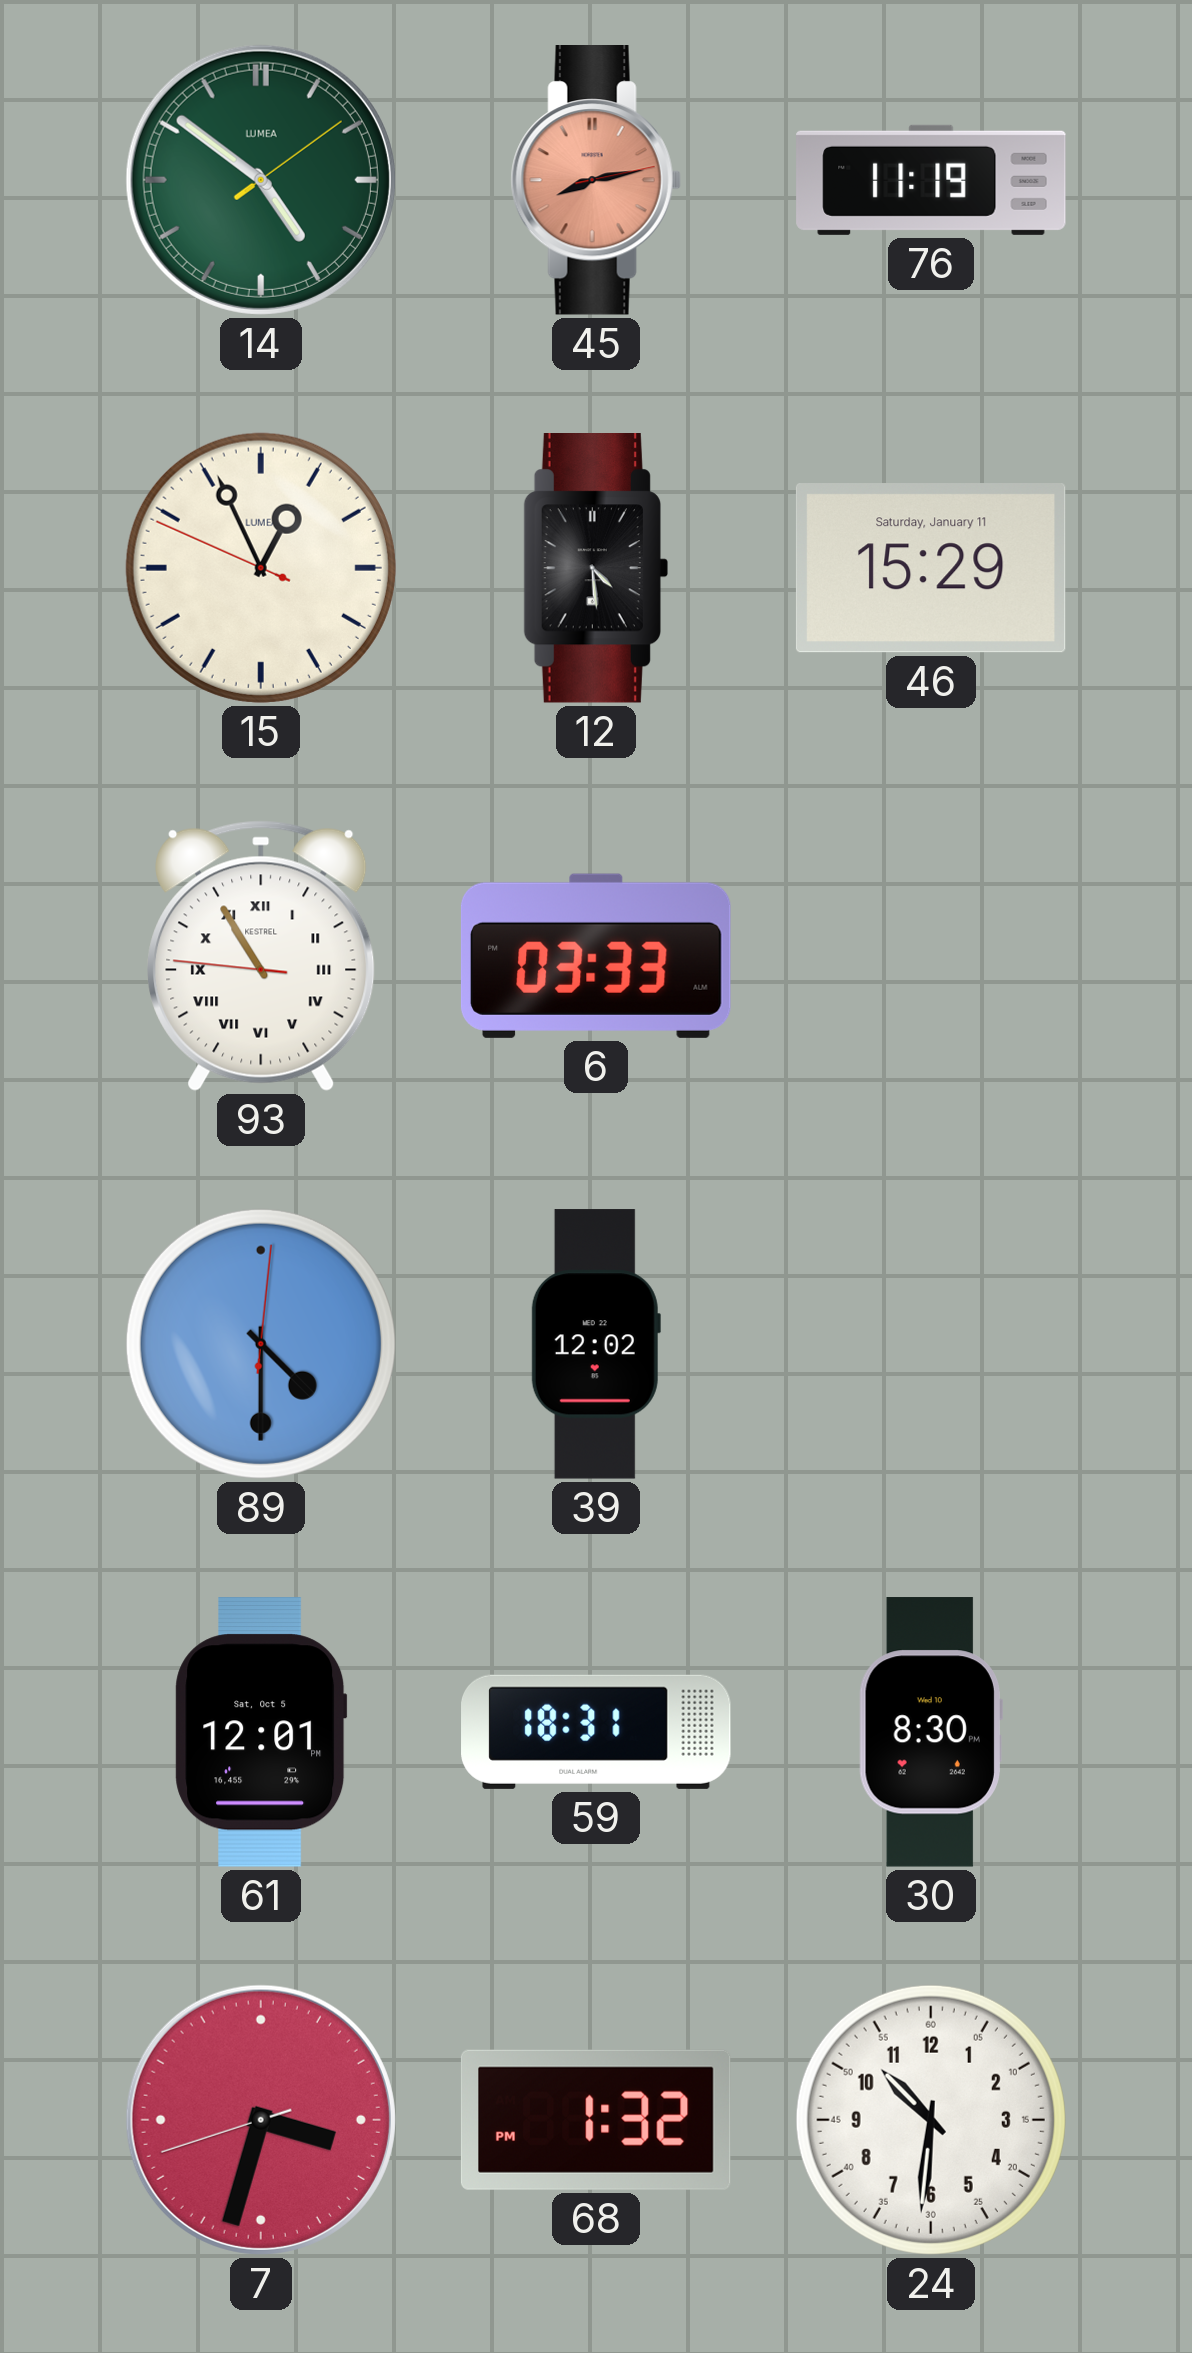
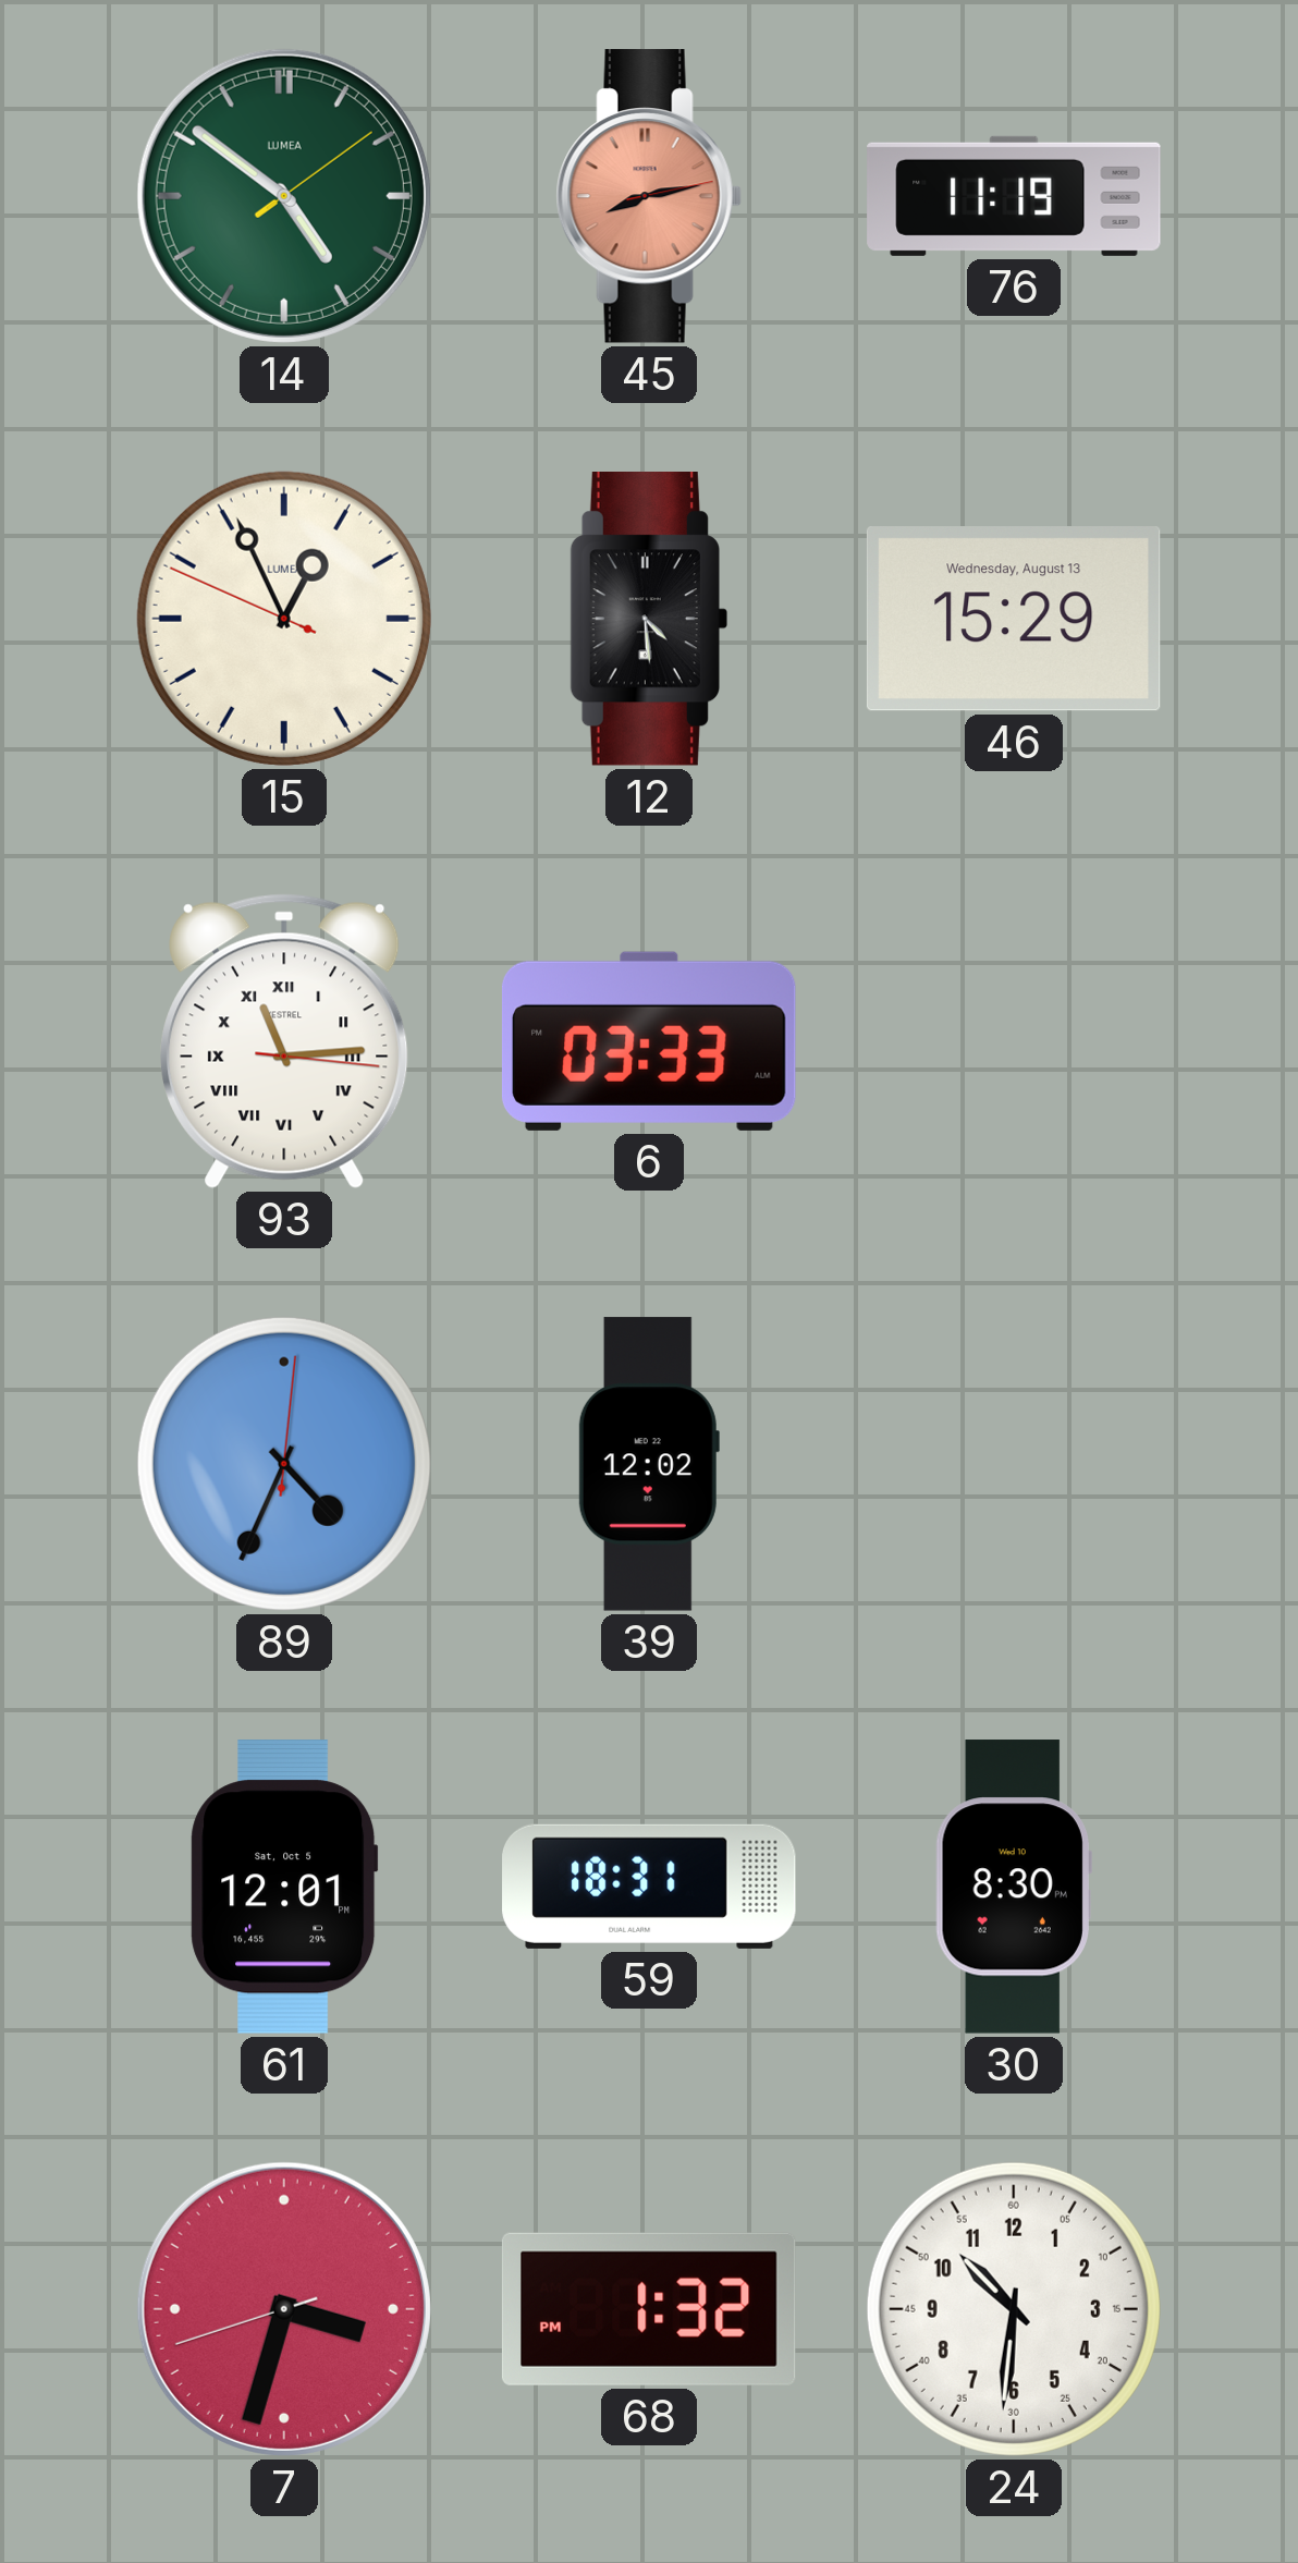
46 date: Saturday, January 11 -> Wednesday, August 13 (1014, 619)
93: 10:54 -> 11:14 (284, 1041)
89: 4:30 -> 4:34 (284, 1464)
